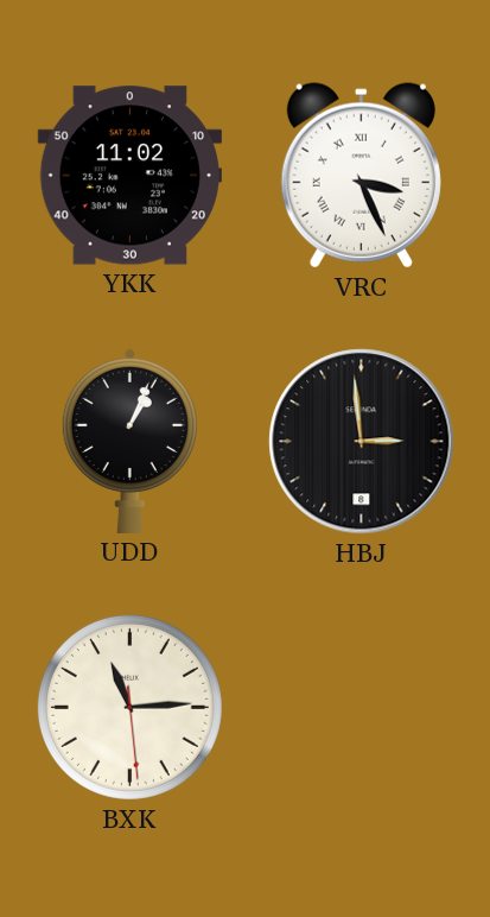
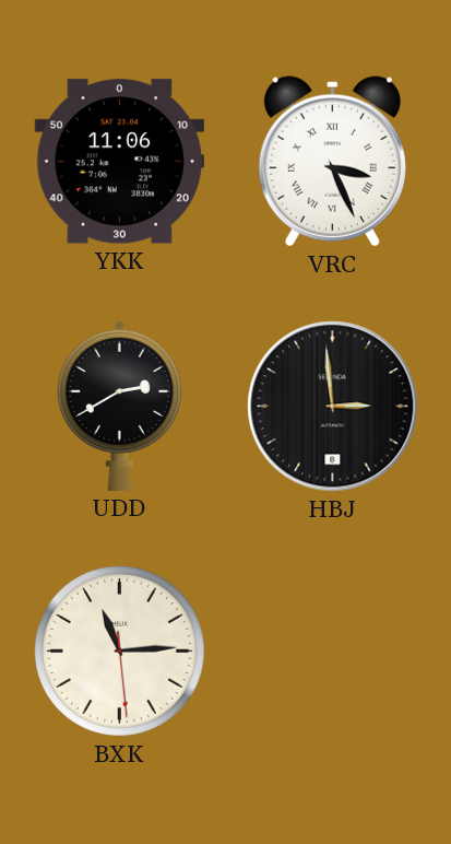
YKK: 11:02 -> 11:06 (119, 162)
UDD: 1:04 -> 2:40 (119, 406)
